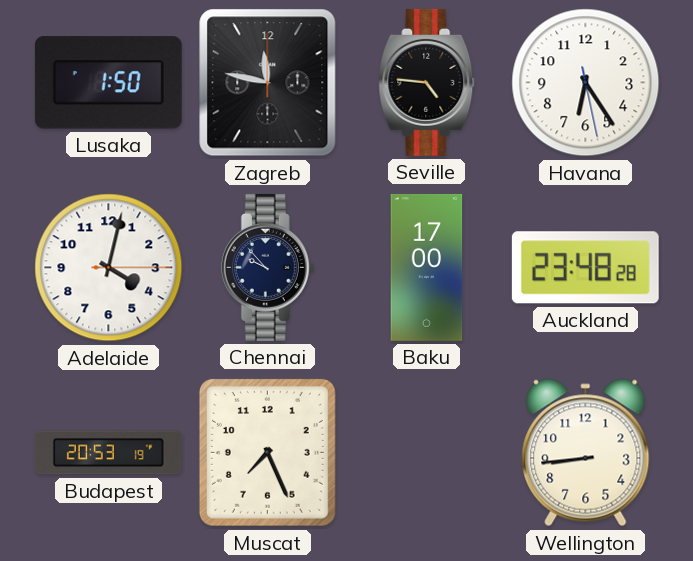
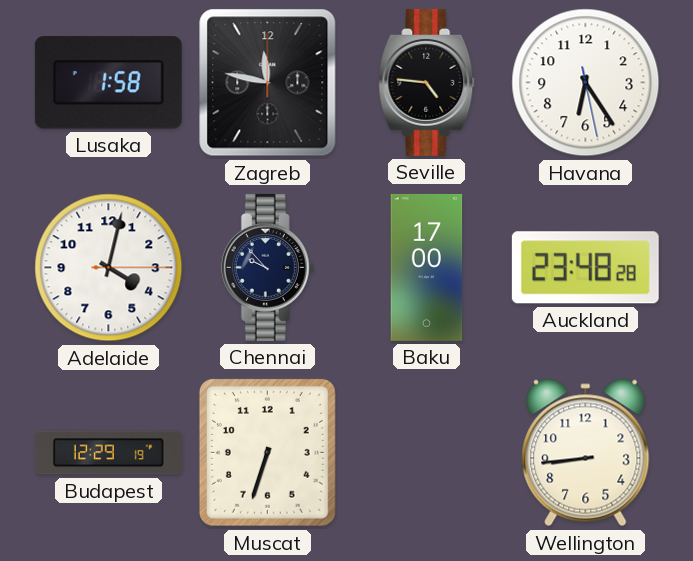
Lusaka: 1:50 -> 1:58 (108, 83)
Budapest: 20:53 -> 12:29 (108, 453)
Muscat: 7:26 -> 6:33 (267, 452)
